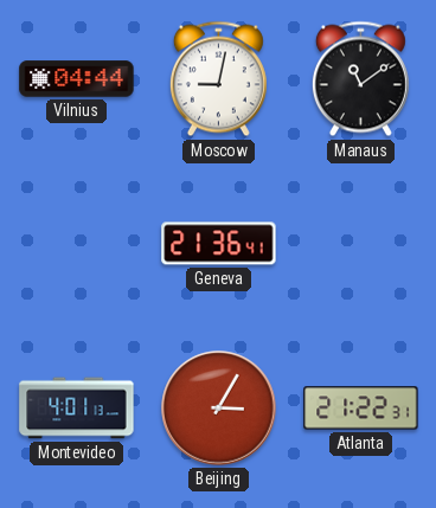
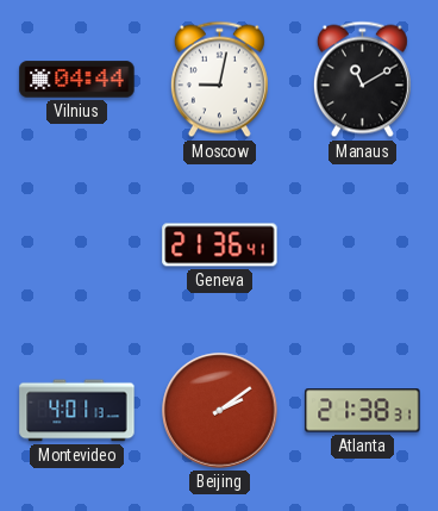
Manaus: 11:09 -> 11:10 (362, 80)
Beijing: 3:05 -> 2:09 (220, 411)
Atlanta: 21:22 -> 21:38 (363, 411)
